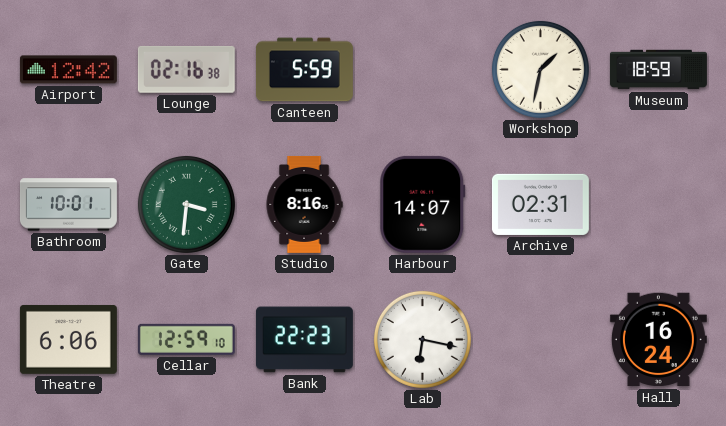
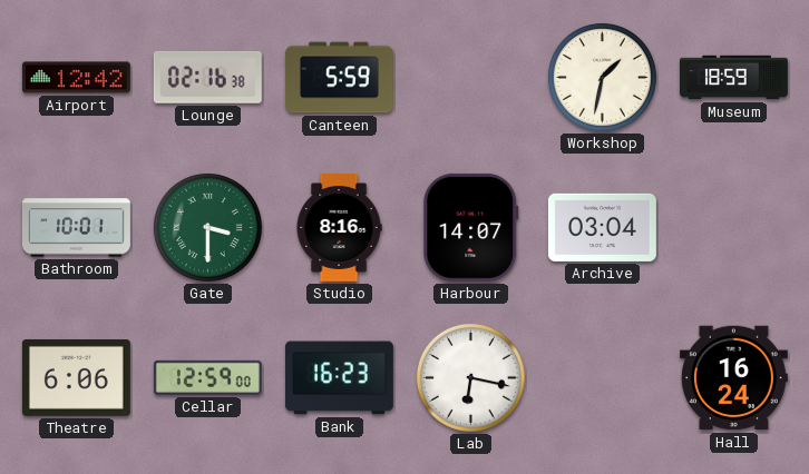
Gate: 3:31 -> 3:30 (207, 227)
Archive: 02:31 -> 03:04 (602, 227)
Cellar: 12:59:10 -> 12:59:00 (207, 377)
Bank: 22:23 -> 16:23 (339, 378)
